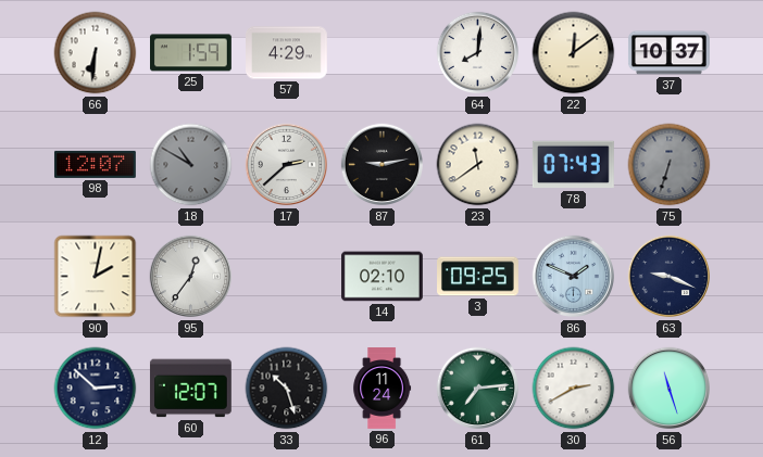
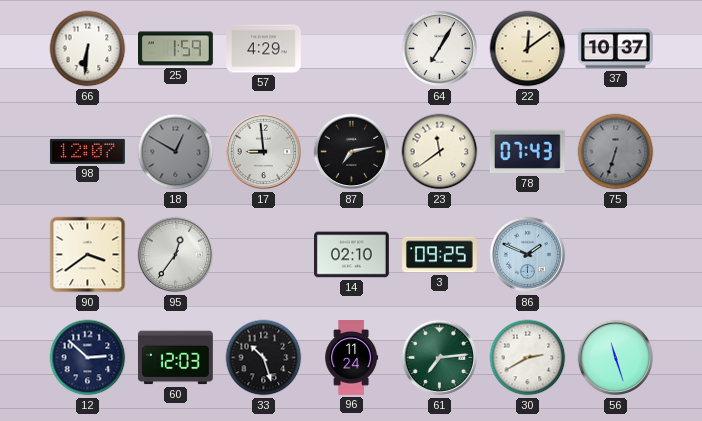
64: 8:01 -> 7:05 (440, 49)
18: 10:50 -> 12:50 (176, 152)
17: 2:38 -> 8:59 (264, 152)
87: 9:13 -> 7:13 (352, 152)
90: 2:02 -> 3:39 (88, 255)
63: 9:19 -> none (670, 277)
60: 12:07 -> 12:03 (175, 358)
